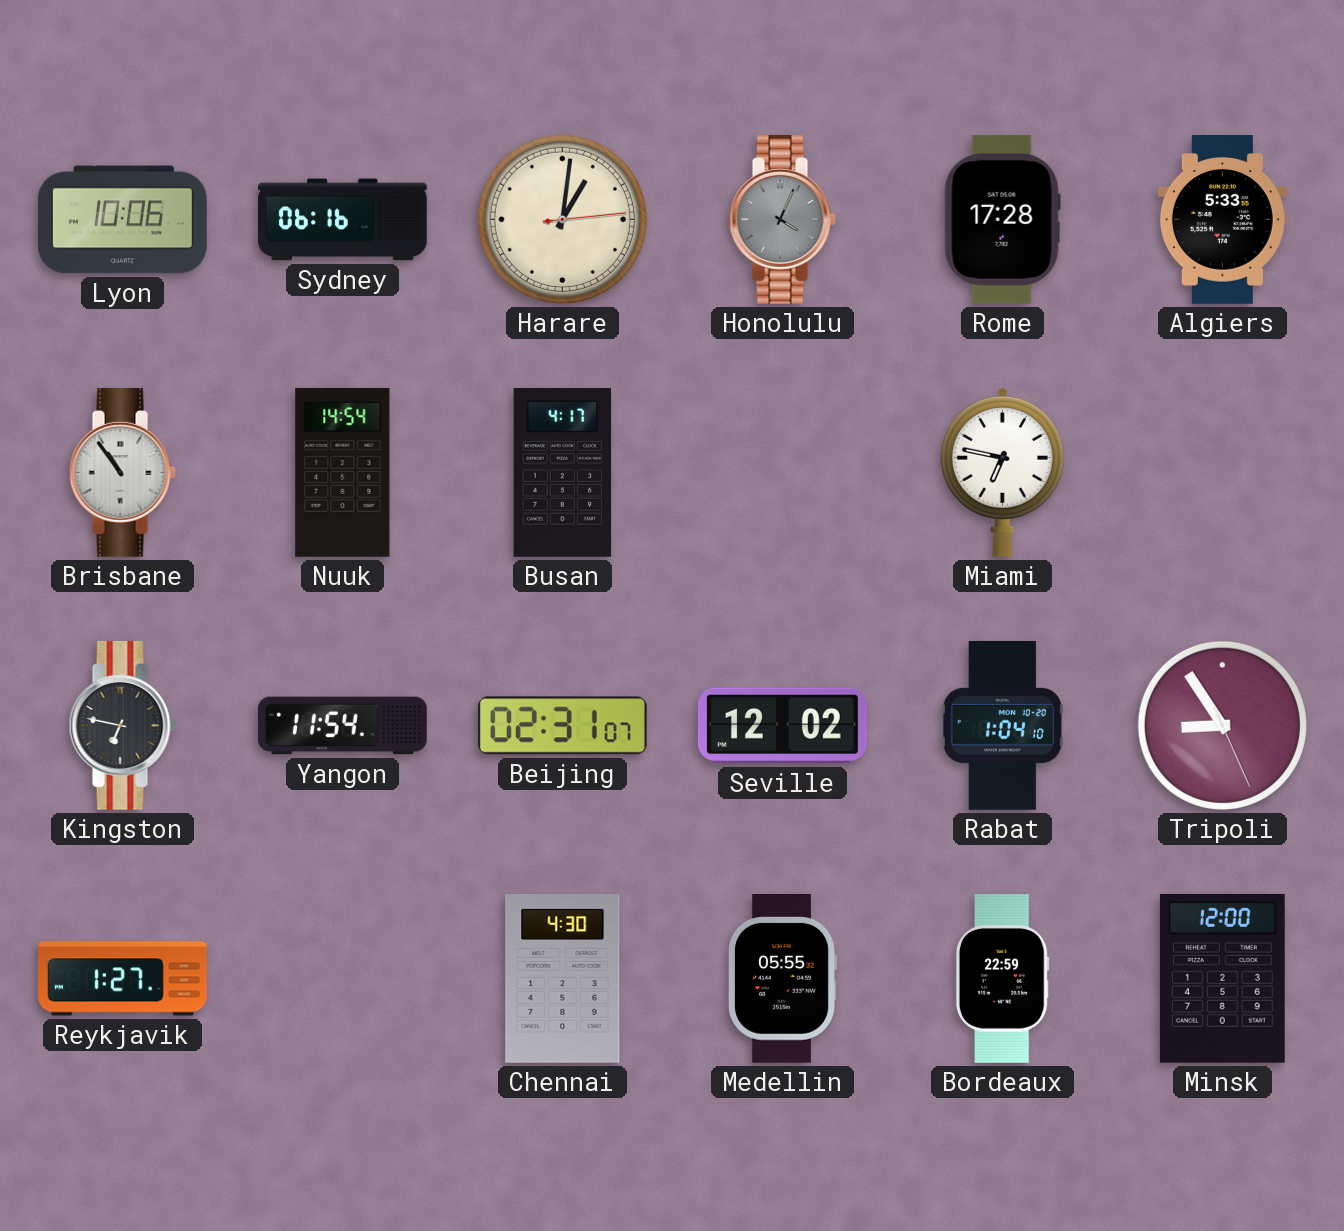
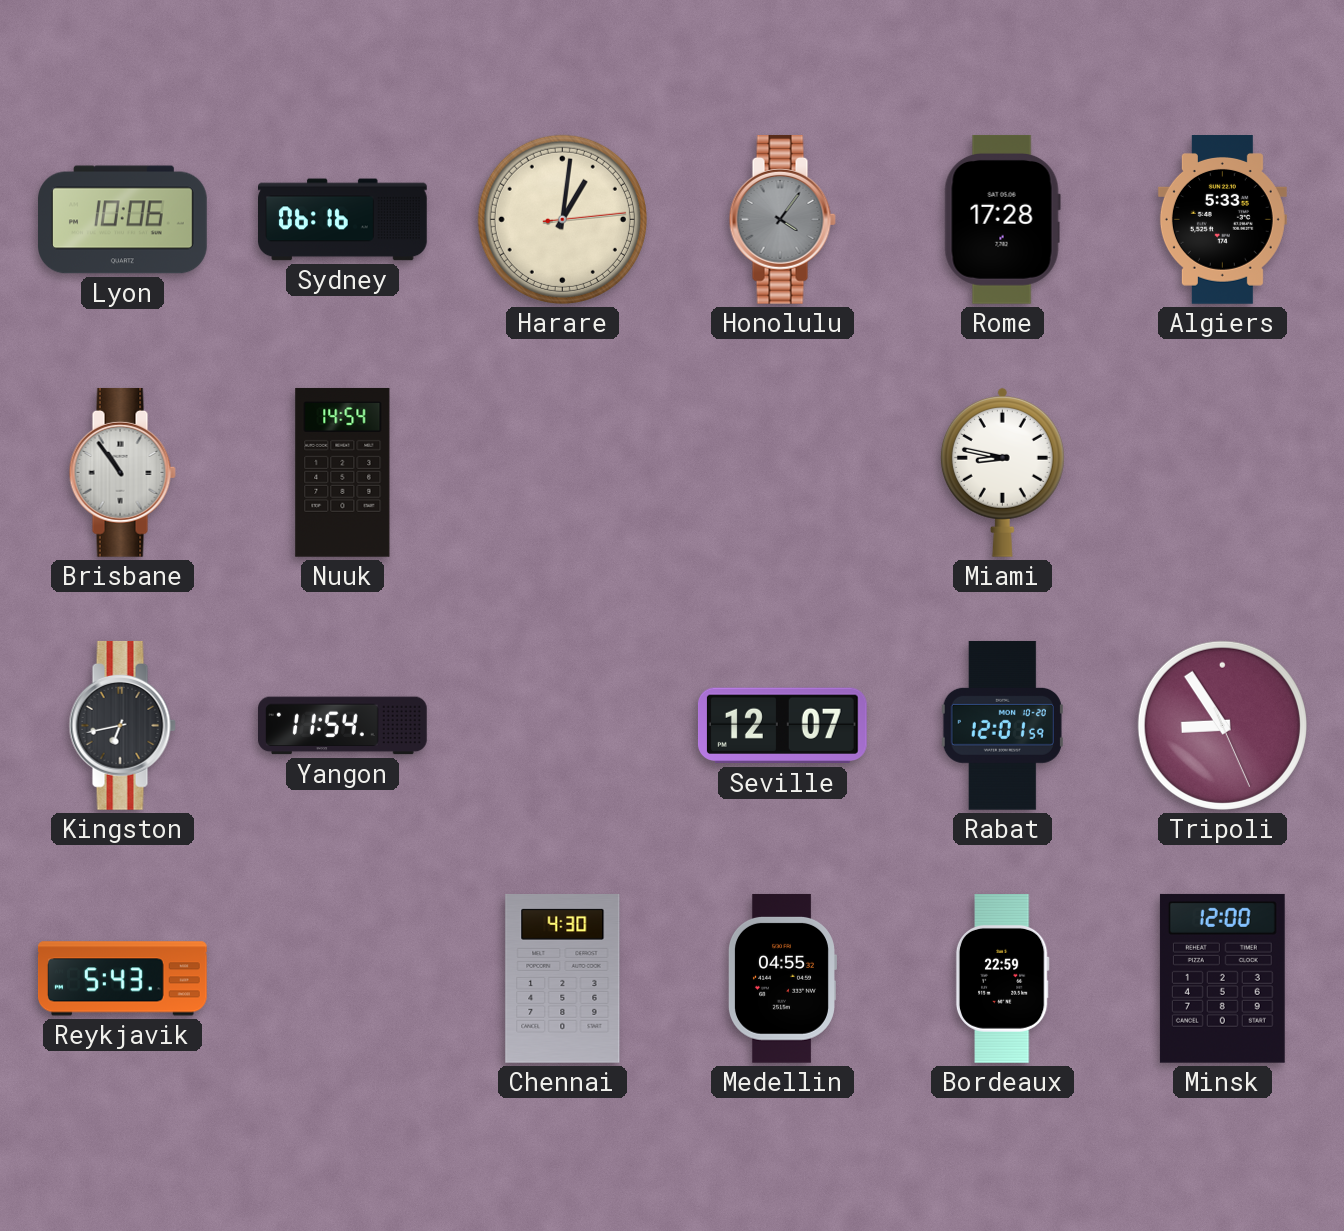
Honolulu: 4:04 -> 4:06 (782, 219)
Busan: 4:17 -> none (563, 473)
Miami: 6:47 -> 8:47 (1002, 472)
Kingston: 6:47 -> 6:43 (122, 725)
Beijing: 02:31 -> none (562, 726)
Seville: 12:02 -> 12:07 (782, 726)
Rabat: 1:04 -> 12:01 (1002, 725)
Reykjavik: 1:27 -> 5:43 (123, 979)
Medellin: 05:55 -> 04:55 (782, 978)
